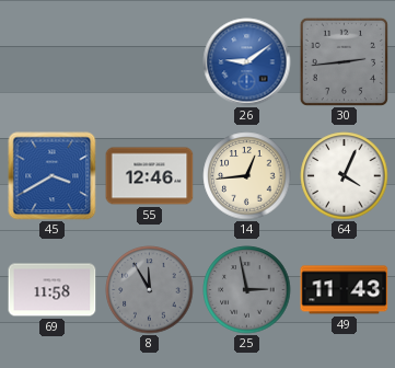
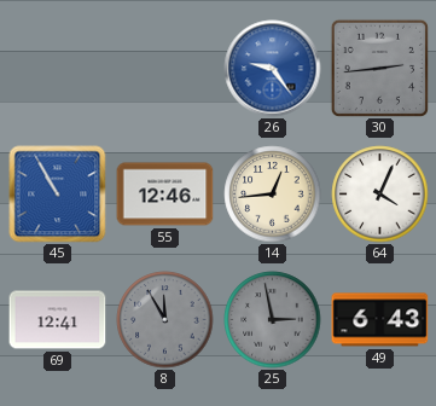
26: 9:09 -> 9:24 (273, 69)
45: 3:40 -> 10:55 (58, 195)
69: 11:58 -> 12:41 (58, 320)
49: 11:43 -> 6:43 (380, 320)
